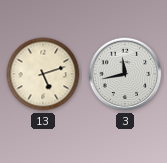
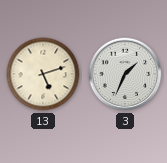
3: 11:43 -> 1:34 (125, 74)
